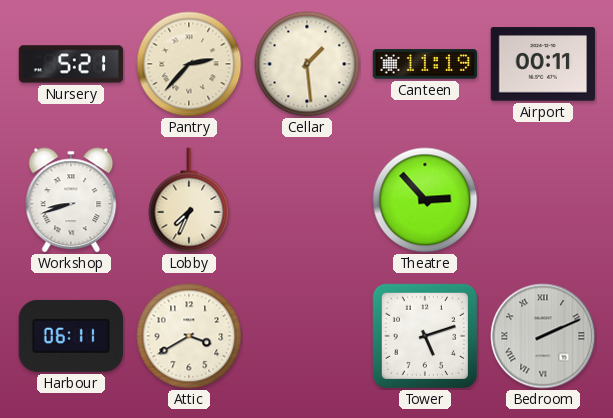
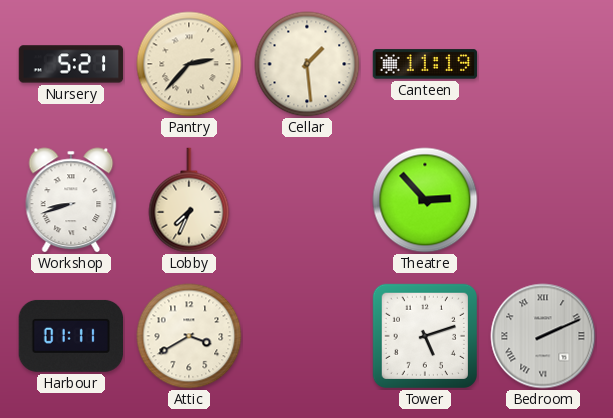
Airport: 00:11 -> none (543, 64)
Harbour: 06:11 -> 01:11 (70, 336)
